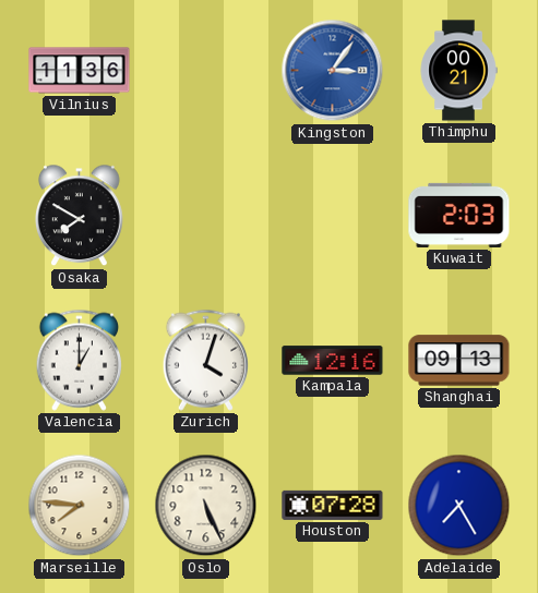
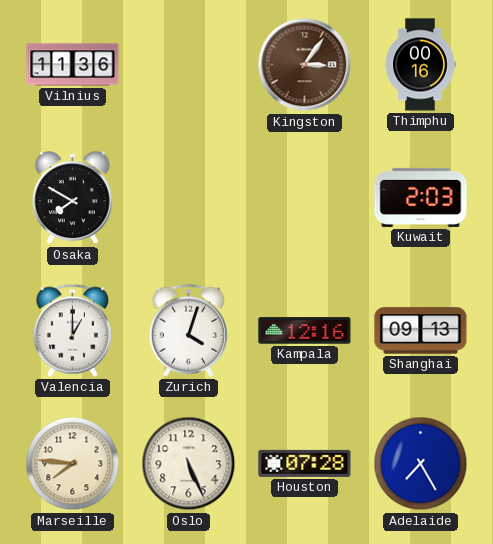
Kingston dial: blue -> brown (305, 65)
Thimphu: 00:21 -> 00:16 (420, 65)
